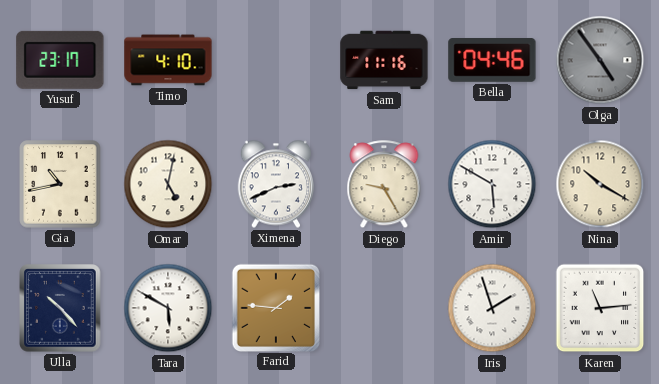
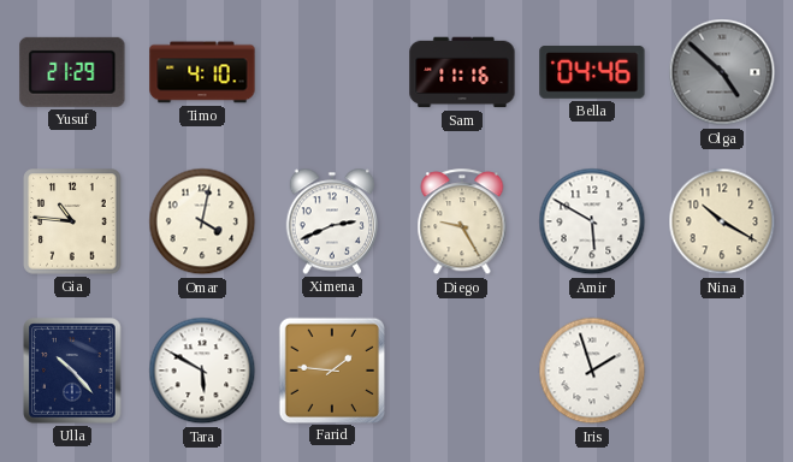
Yusuf: 23:17 -> 21:29 (72, 72)
Olga: 4:54 -> 4:52 (722, 72)
Gia: 10:43 -> 10:46 (72, 221)
Omar: 5:02 -> 4:02 (202, 221)
Karen: 11:14 -> none (600, 308)
